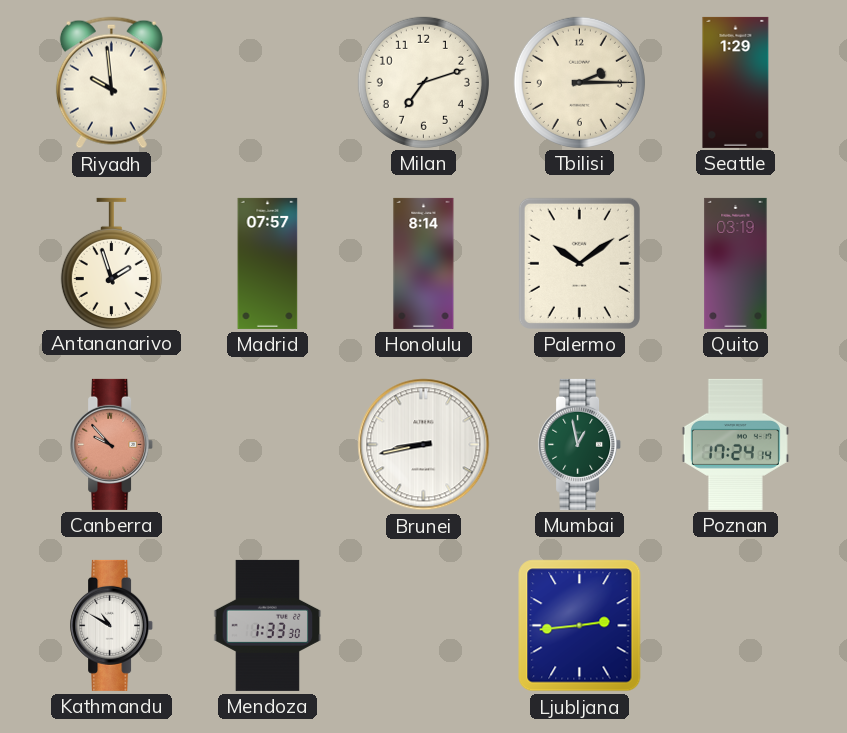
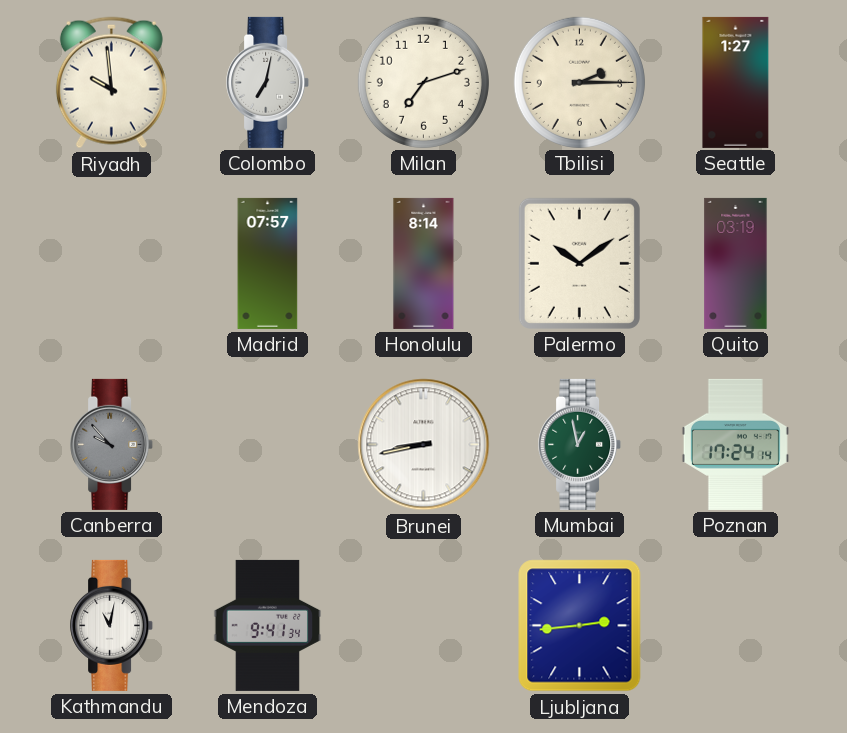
Colombo: none -> 7:02 (268, 82)
Seattle: 1:29 -> 1:27 (736, 82)
Antananarivo: 1:57 -> none (111, 263)
Canberra dial: salmon -> grey (112, 444)
Kathmandu: 10:50 -> 11:02 (112, 625)
Mendoza: 1:33 -> 9:41 (268, 625)
